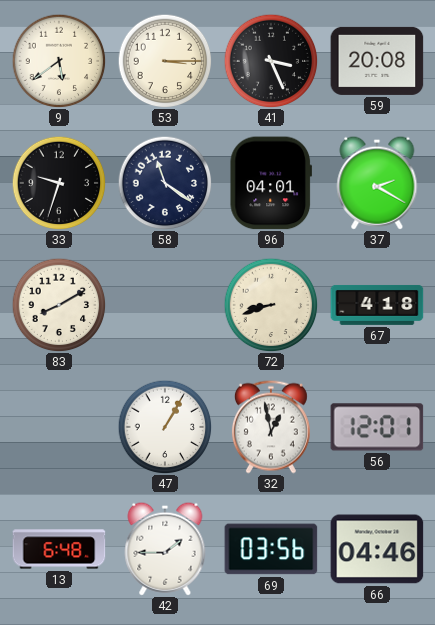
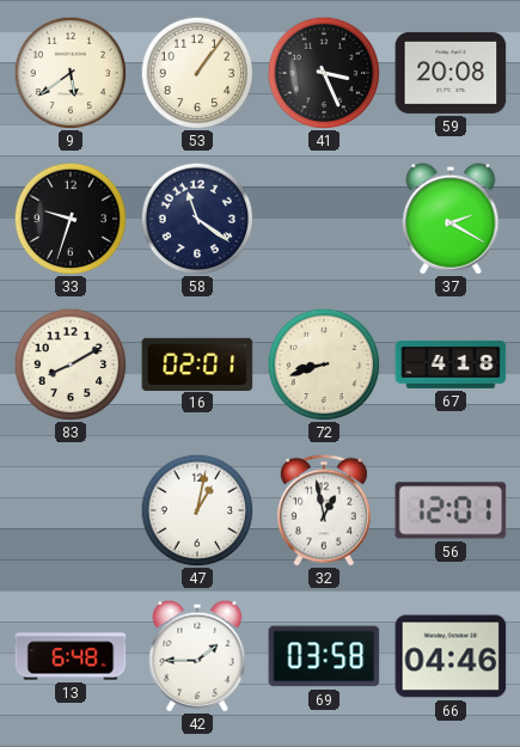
53: 3:15 -> 1:06 (197, 73)
96: 04:01 -> none (270, 183)
16: none -> 02:01 (197, 363)
47: 1:05 -> 1:02 (197, 510)
69: 03:56 -> 03:58 (324, 656)
